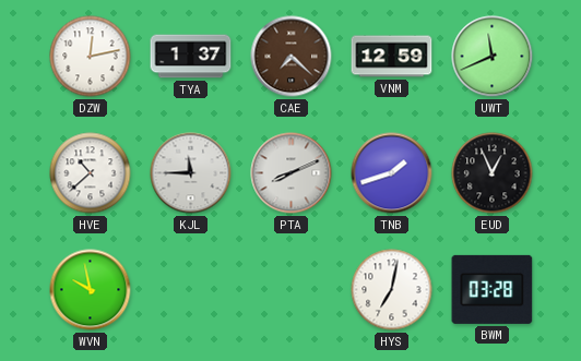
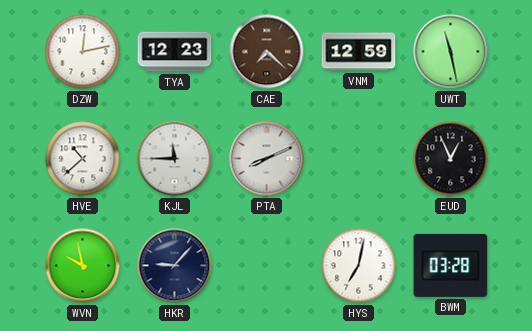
TYA: 1:37 -> 12:23 (175, 52)
UWT: 11:41 -> 11:28 (451, 52)
TNB: 1:42 -> none (392, 173)
HKR: none -> 9:07 (175, 266)
